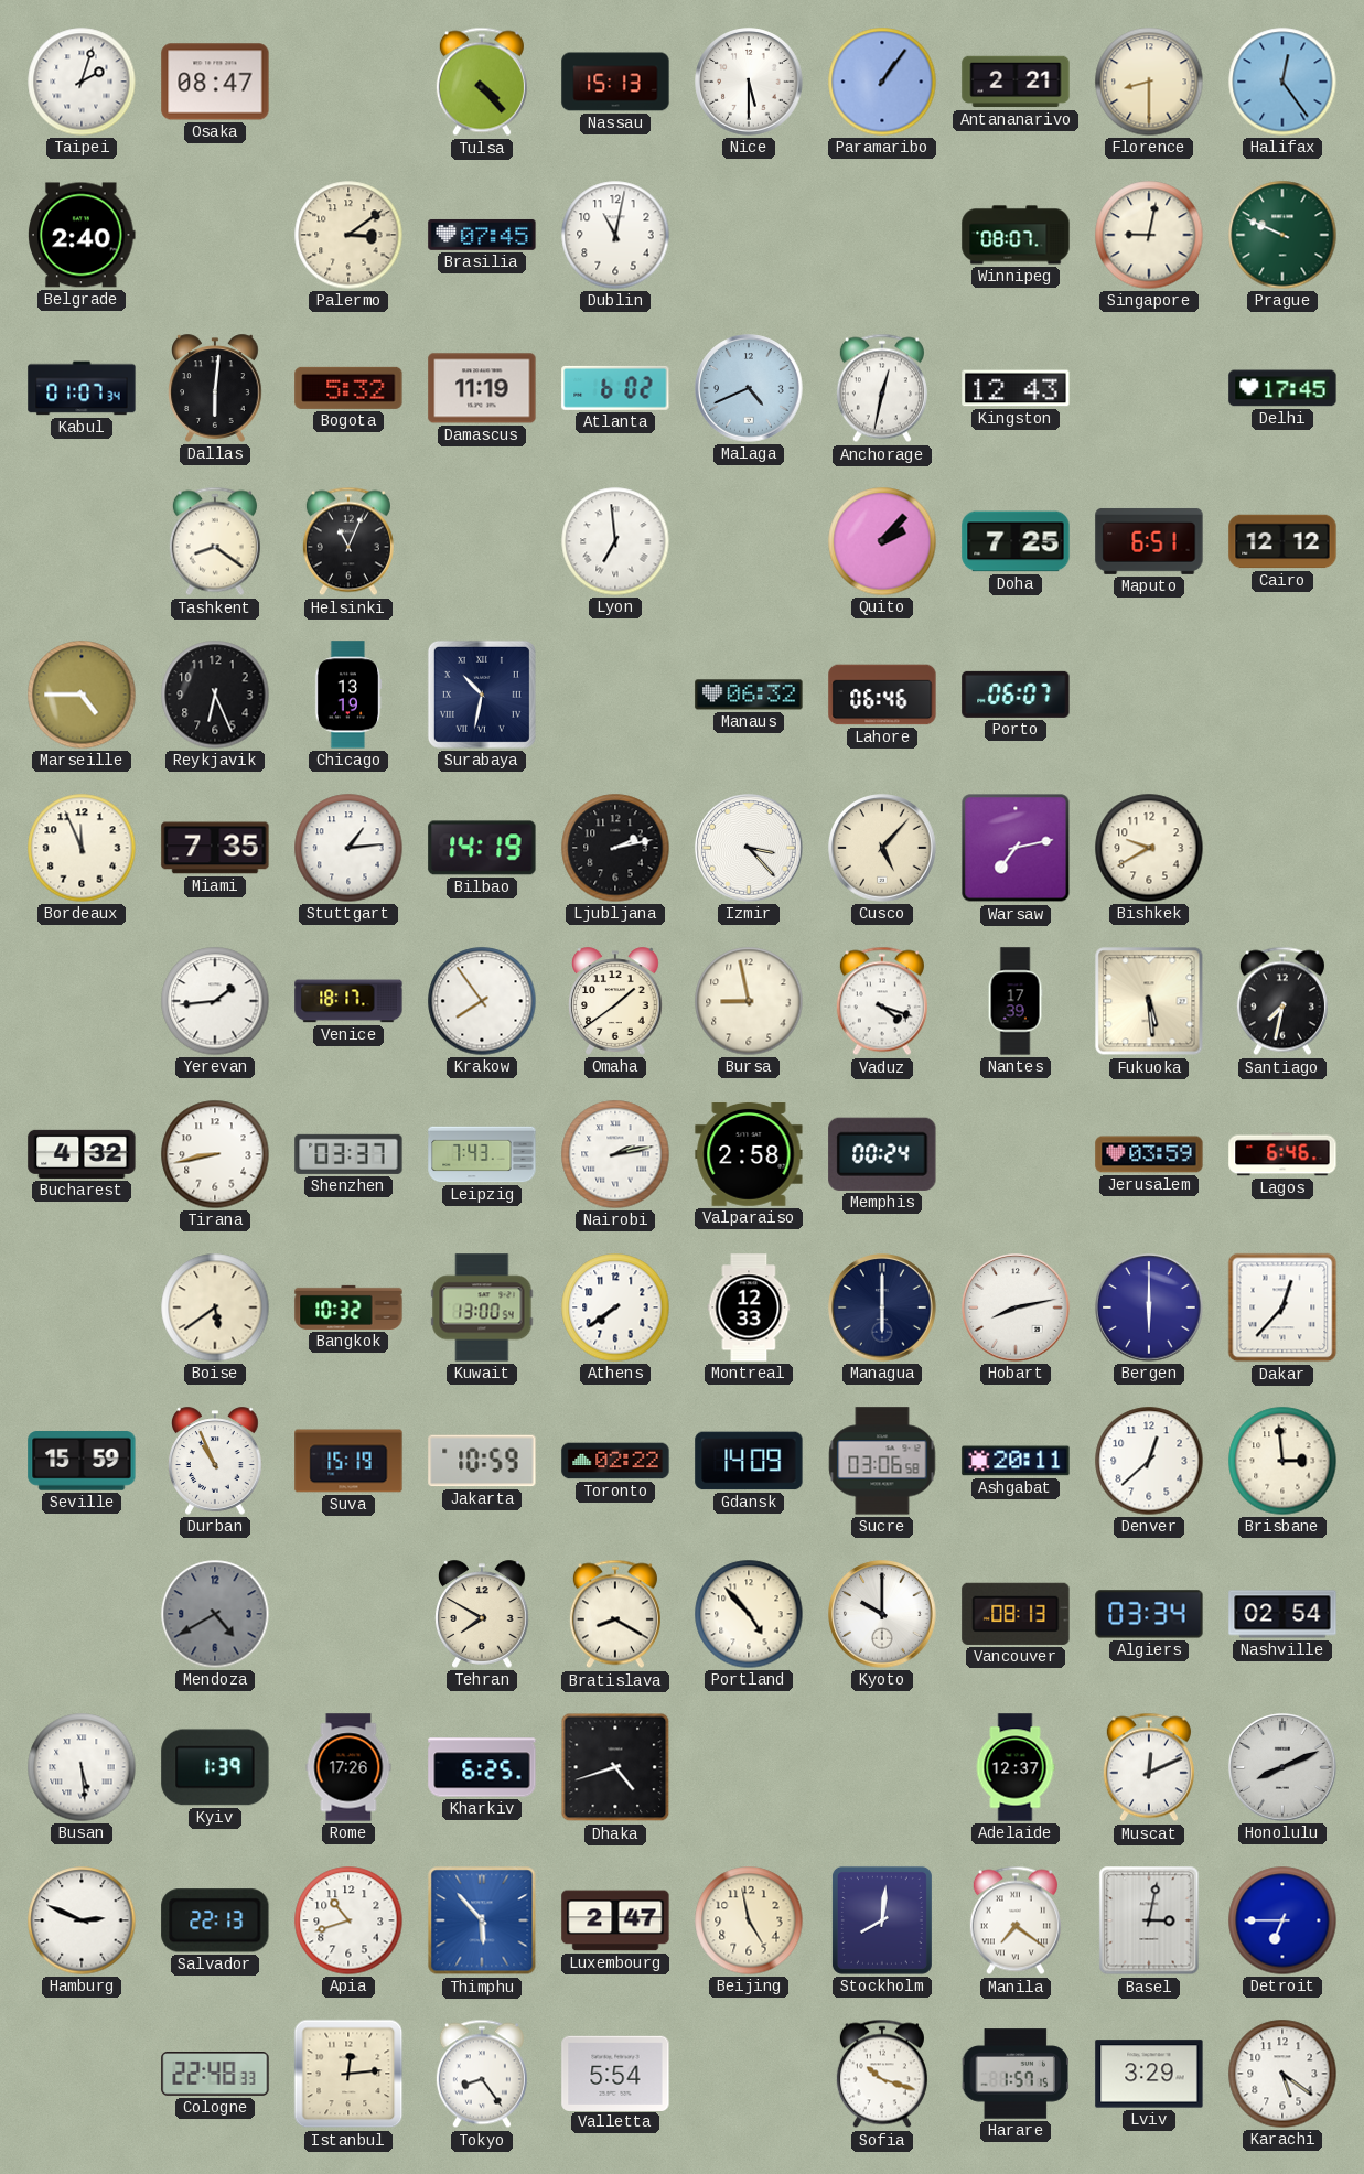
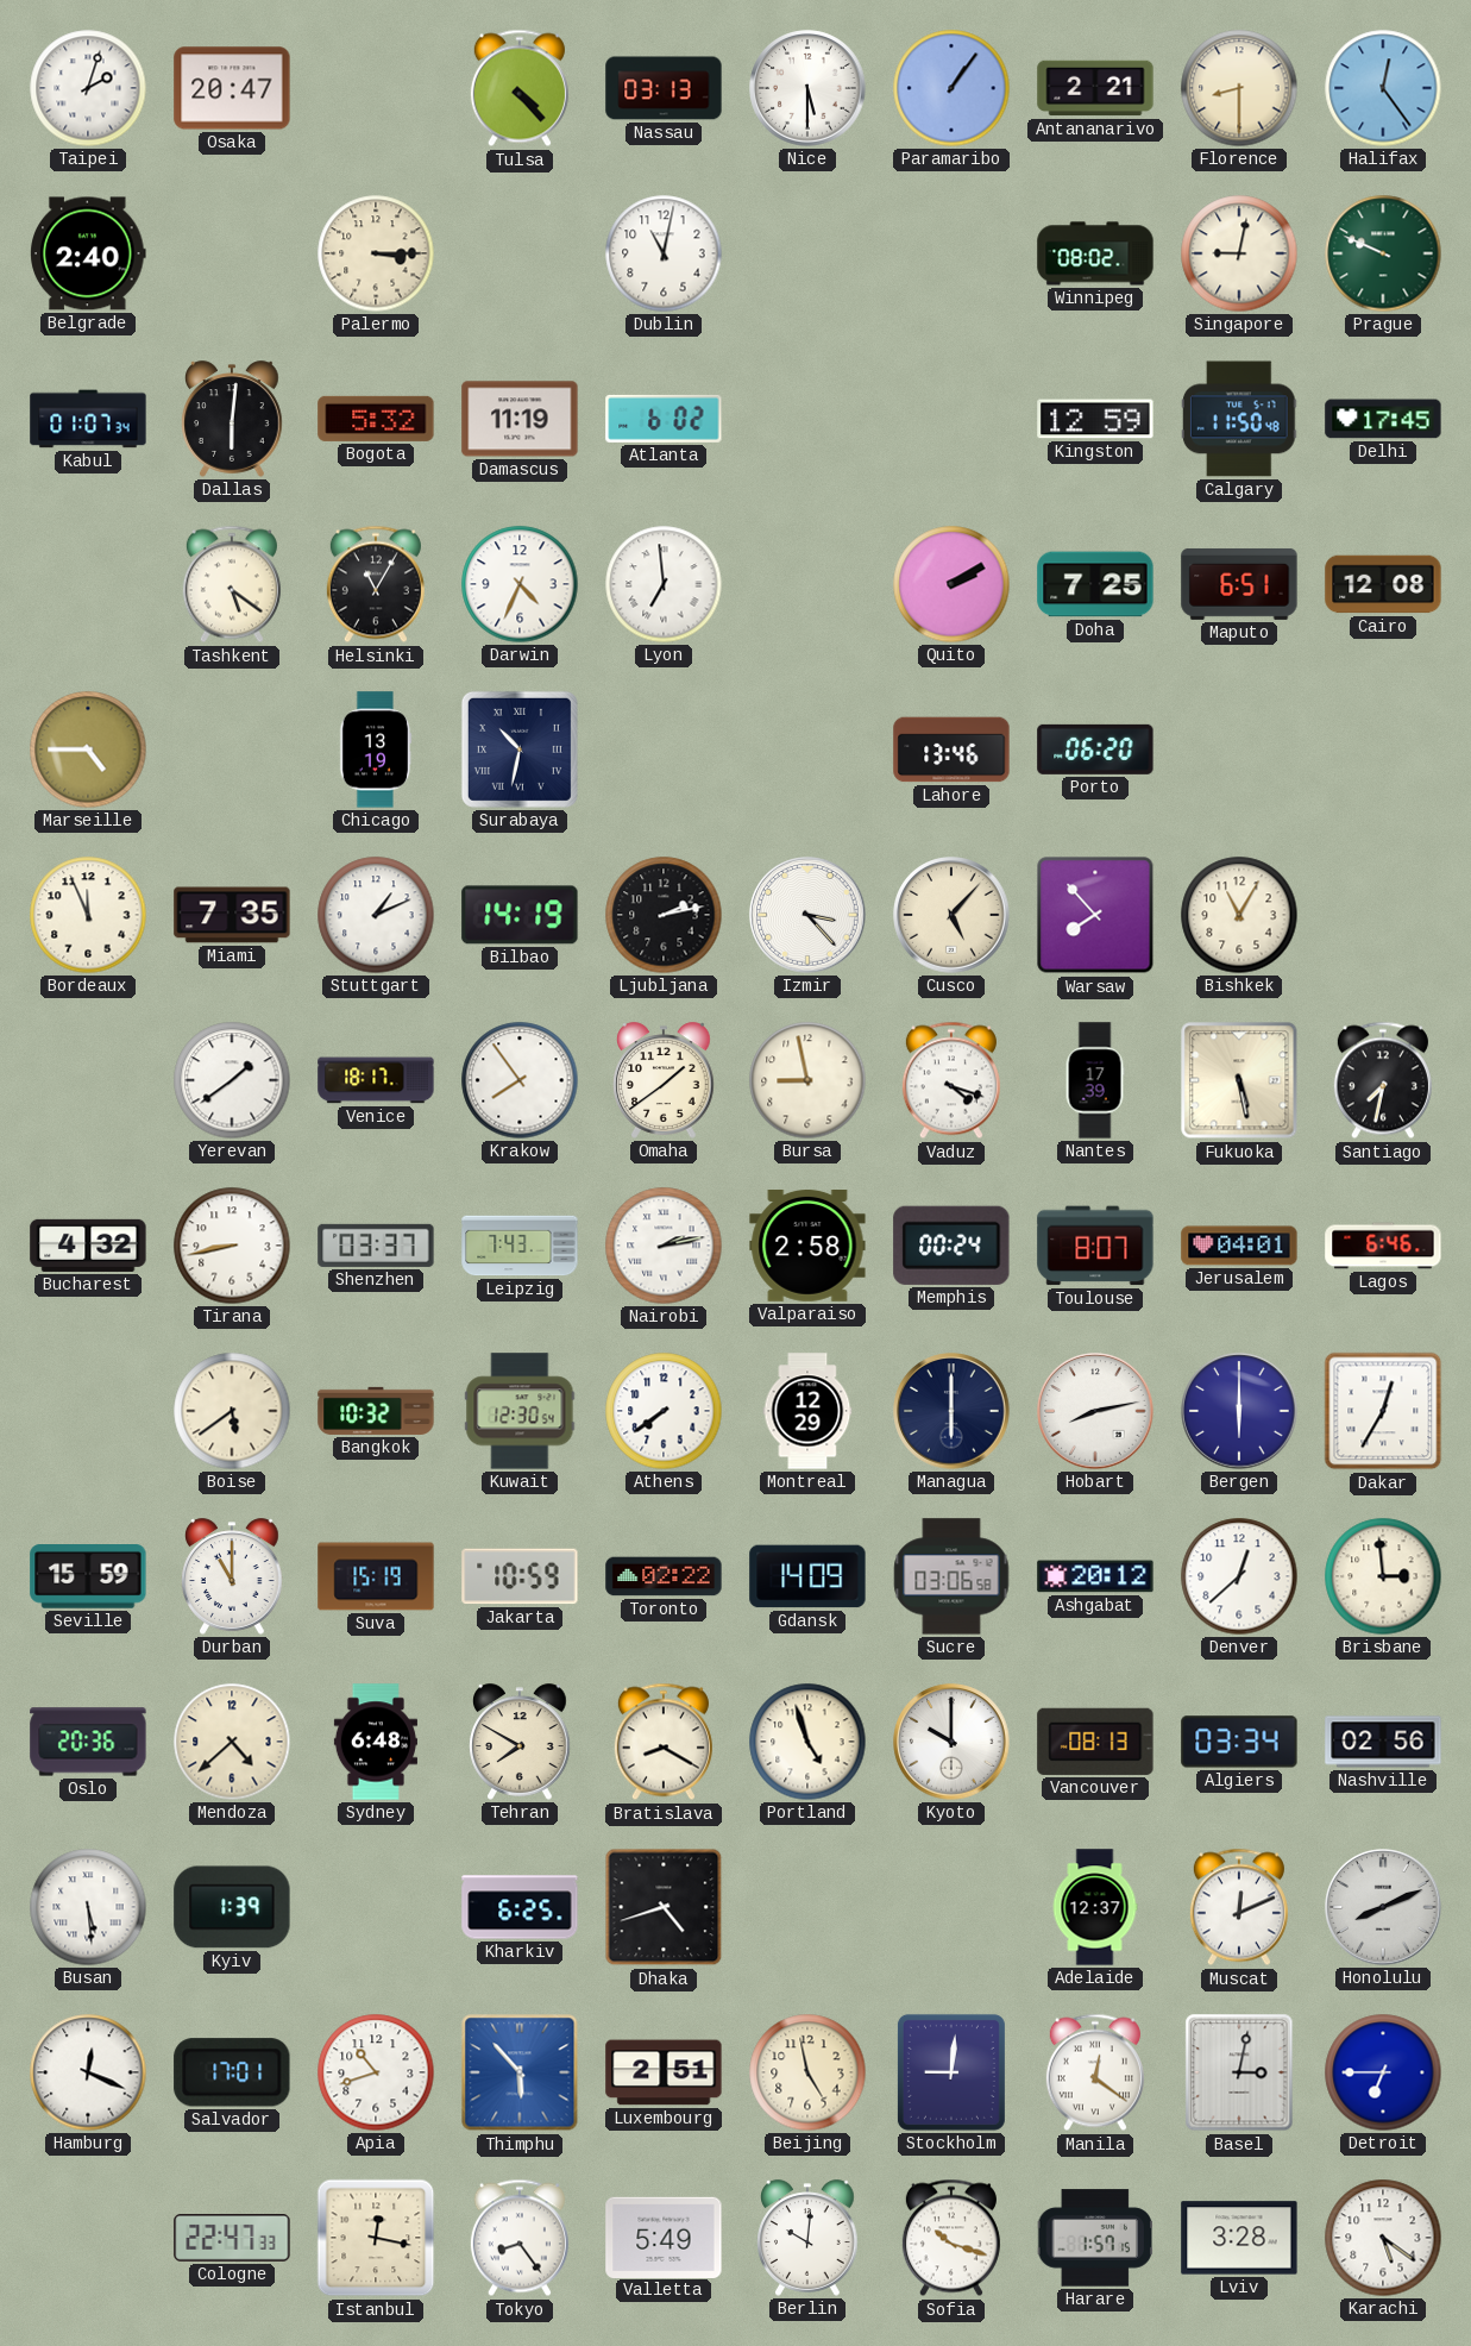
Osaka: 08:47 -> 20:47 (232, 88)
Nassau: 15:13 -> 03:13 (664, 88)
Palermo: 3:09 -> 3:15 (376, 253)
Brasilia: 07:45 -> none (482, 235)
Winnipeg: 08:07 -> 08:02 (1095, 253)
Malaga: 4:41 -> none (749, 388)
Anchorage: 12:32 -> none (882, 388)
Kingston: 12:43 -> 12:59 (1095, 419)
Calgary: none -> 11:50 (1239, 419)
Tashkent: 8:21 -> 5:21 (232, 584)
Helsinki: 11:04 -> 11:05 (376, 584)
Darwin: none -> 4:34 (520, 584)
Quito: 2:07 -> 2:10 (951, 584)
Cairo: 12:12 -> 12:08 (1383, 584)
Reykjavik: 6:26 -> none (215, 695)
Manaus: 06:32 -> none (749, 695)
Lahore: 06:46 -> 13:46 (951, 749)
Porto: 06:07 -> 06:20 (1095, 749)
Stuttgart: 1:14 -> 1:11 (376, 915)
Warsaw: 7:13 -> 7:53 (1095, 915)
Bishkek: 9:40 -> 11:05 (1239, 915)
Yerevan: 1:44 -> 1:39 (232, 1080)
Fukuoka: 5:29 -> 5:28 (1239, 1080)
Toulouse: none -> 8:07 (1095, 1246)
Jerusalem: 03:59 -> 04:01 (1239, 1246)
Kuwait: 13:00 -> 12:30 (520, 1411)
Montreal: 12:33 -> 12:29 (807, 1411)
Dakar: 12:37 -> 12:35 (1383, 1411)
Durban: 10:56 -> 11:00 (232, 1576)
Ashgabat: 20:11 -> 20:12 (1095, 1576)
Oslo: none -> 20:36 (88, 1742)
Mendoza: 4:40 -> 4:38 (232, 1742)
Mendoza dial: grey -> cream (232, 1742)
Sydney: none -> 6:48 (376, 1742)
Portland: 4:53 -> 4:57 (807, 1742)
Nashville: 02:54 -> 02:56 (1383, 1742)
Rome: 17:26 -> none (348, 1767)
Hamburg: 2:49 -> 12:19 (88, 2072)
Salvador: 22:13 -> 17:01 (232, 2072)
Luxembourg: 2:47 -> 2:51 (664, 2072)
Stockholm: 8:01 -> 9:01 (951, 2072)
Manila: 7:21 -> 12:21 (1095, 2072)
Cologne: 22:48 -> 22:47 (232, 2239)
Istanbul: 12:14 -> 12:17 (376, 2238)
Valletta: 5:54 -> 5:49 (664, 2237)
Berlin: none -> 10:01 (807, 2238)
Lviv: 3:29 -> 3:28 (1239, 2238)
